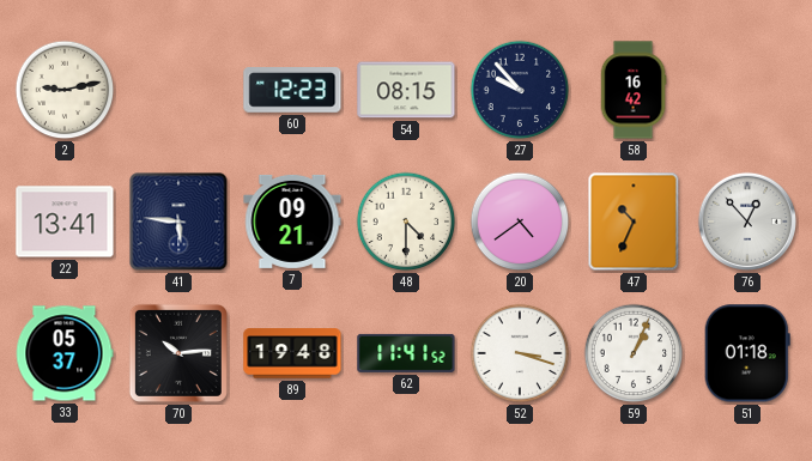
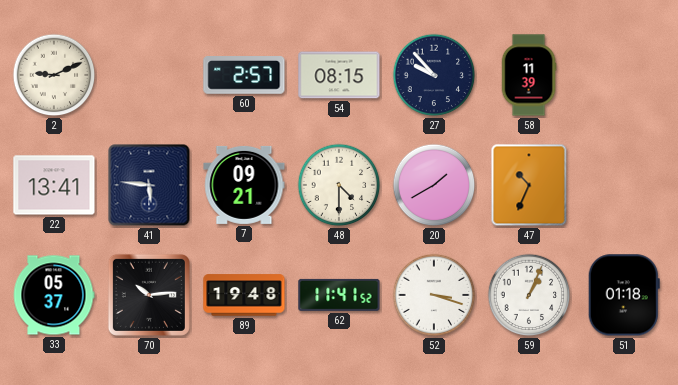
2: 9:13 -> 9:11 (54, 75)
60: 12:23 -> 2:57 (244, 76)
58: 16:42 -> 11:39 (529, 75)
20: 4:39 -> 1:40 (434, 185)
76: 12:53 -> none (747, 222)
